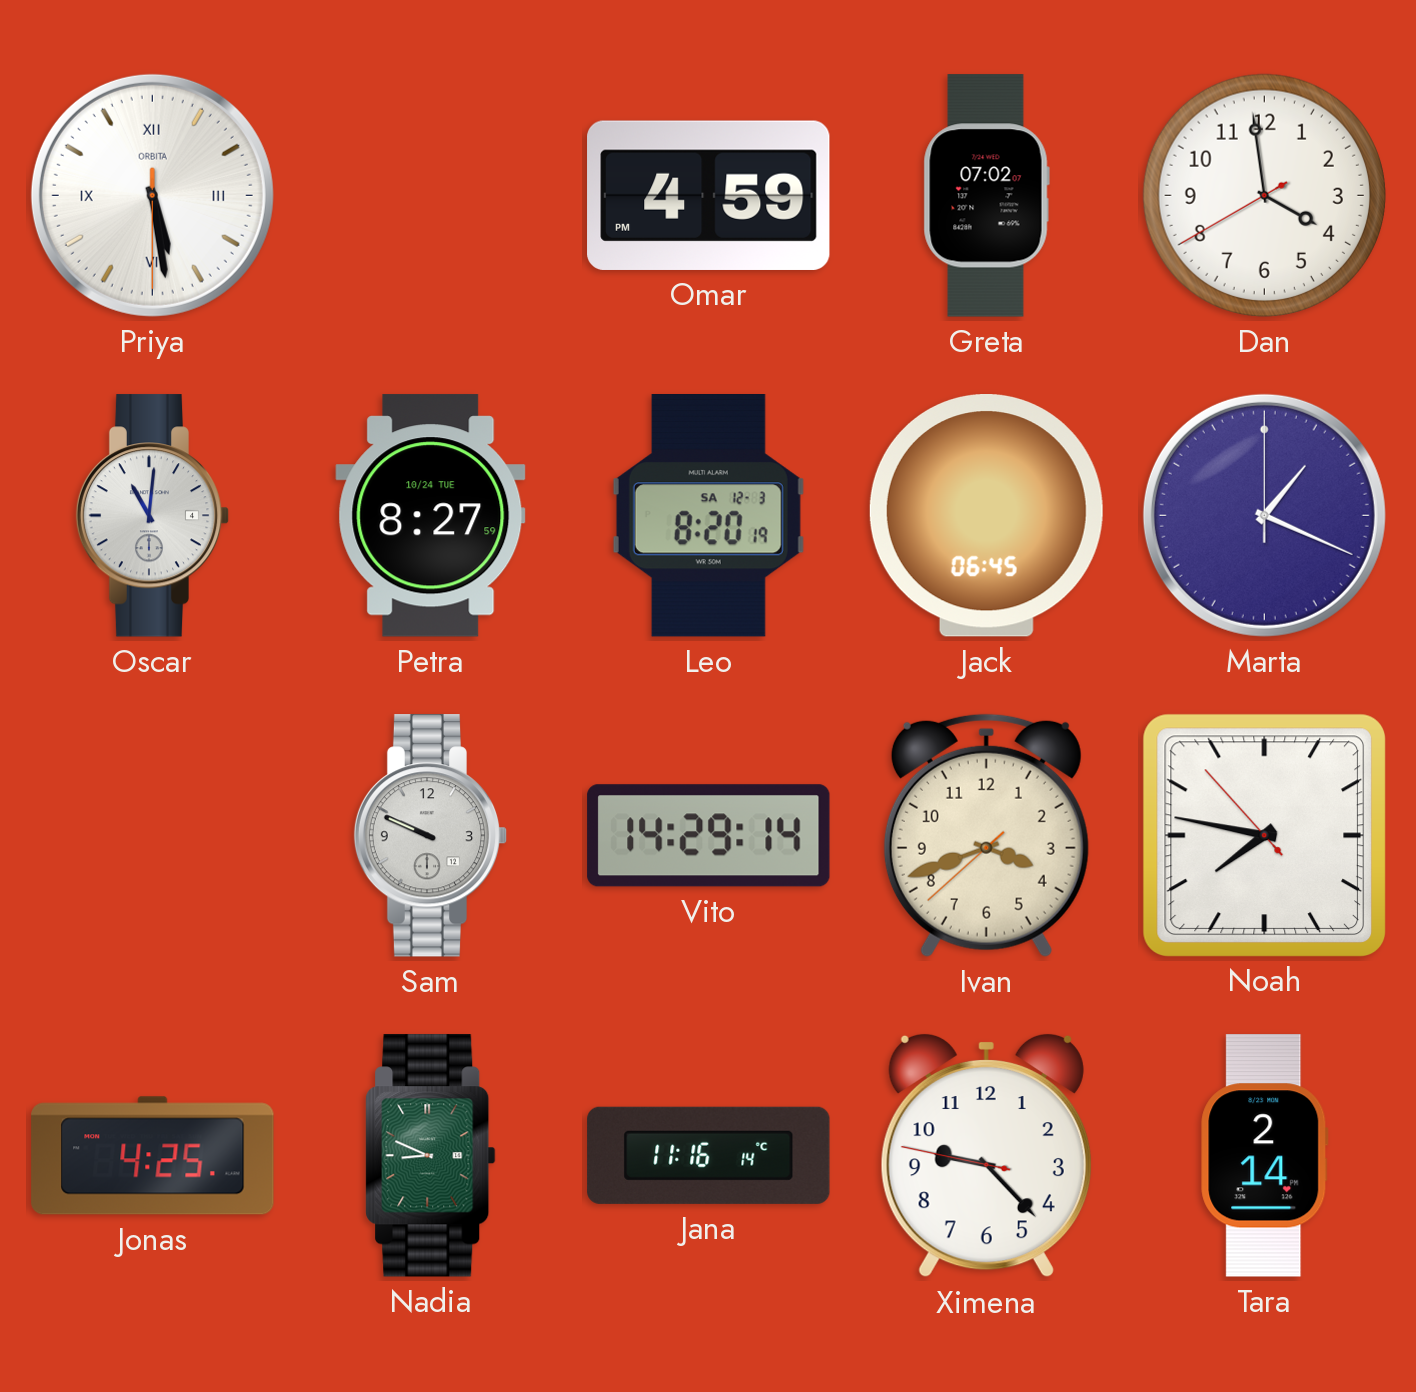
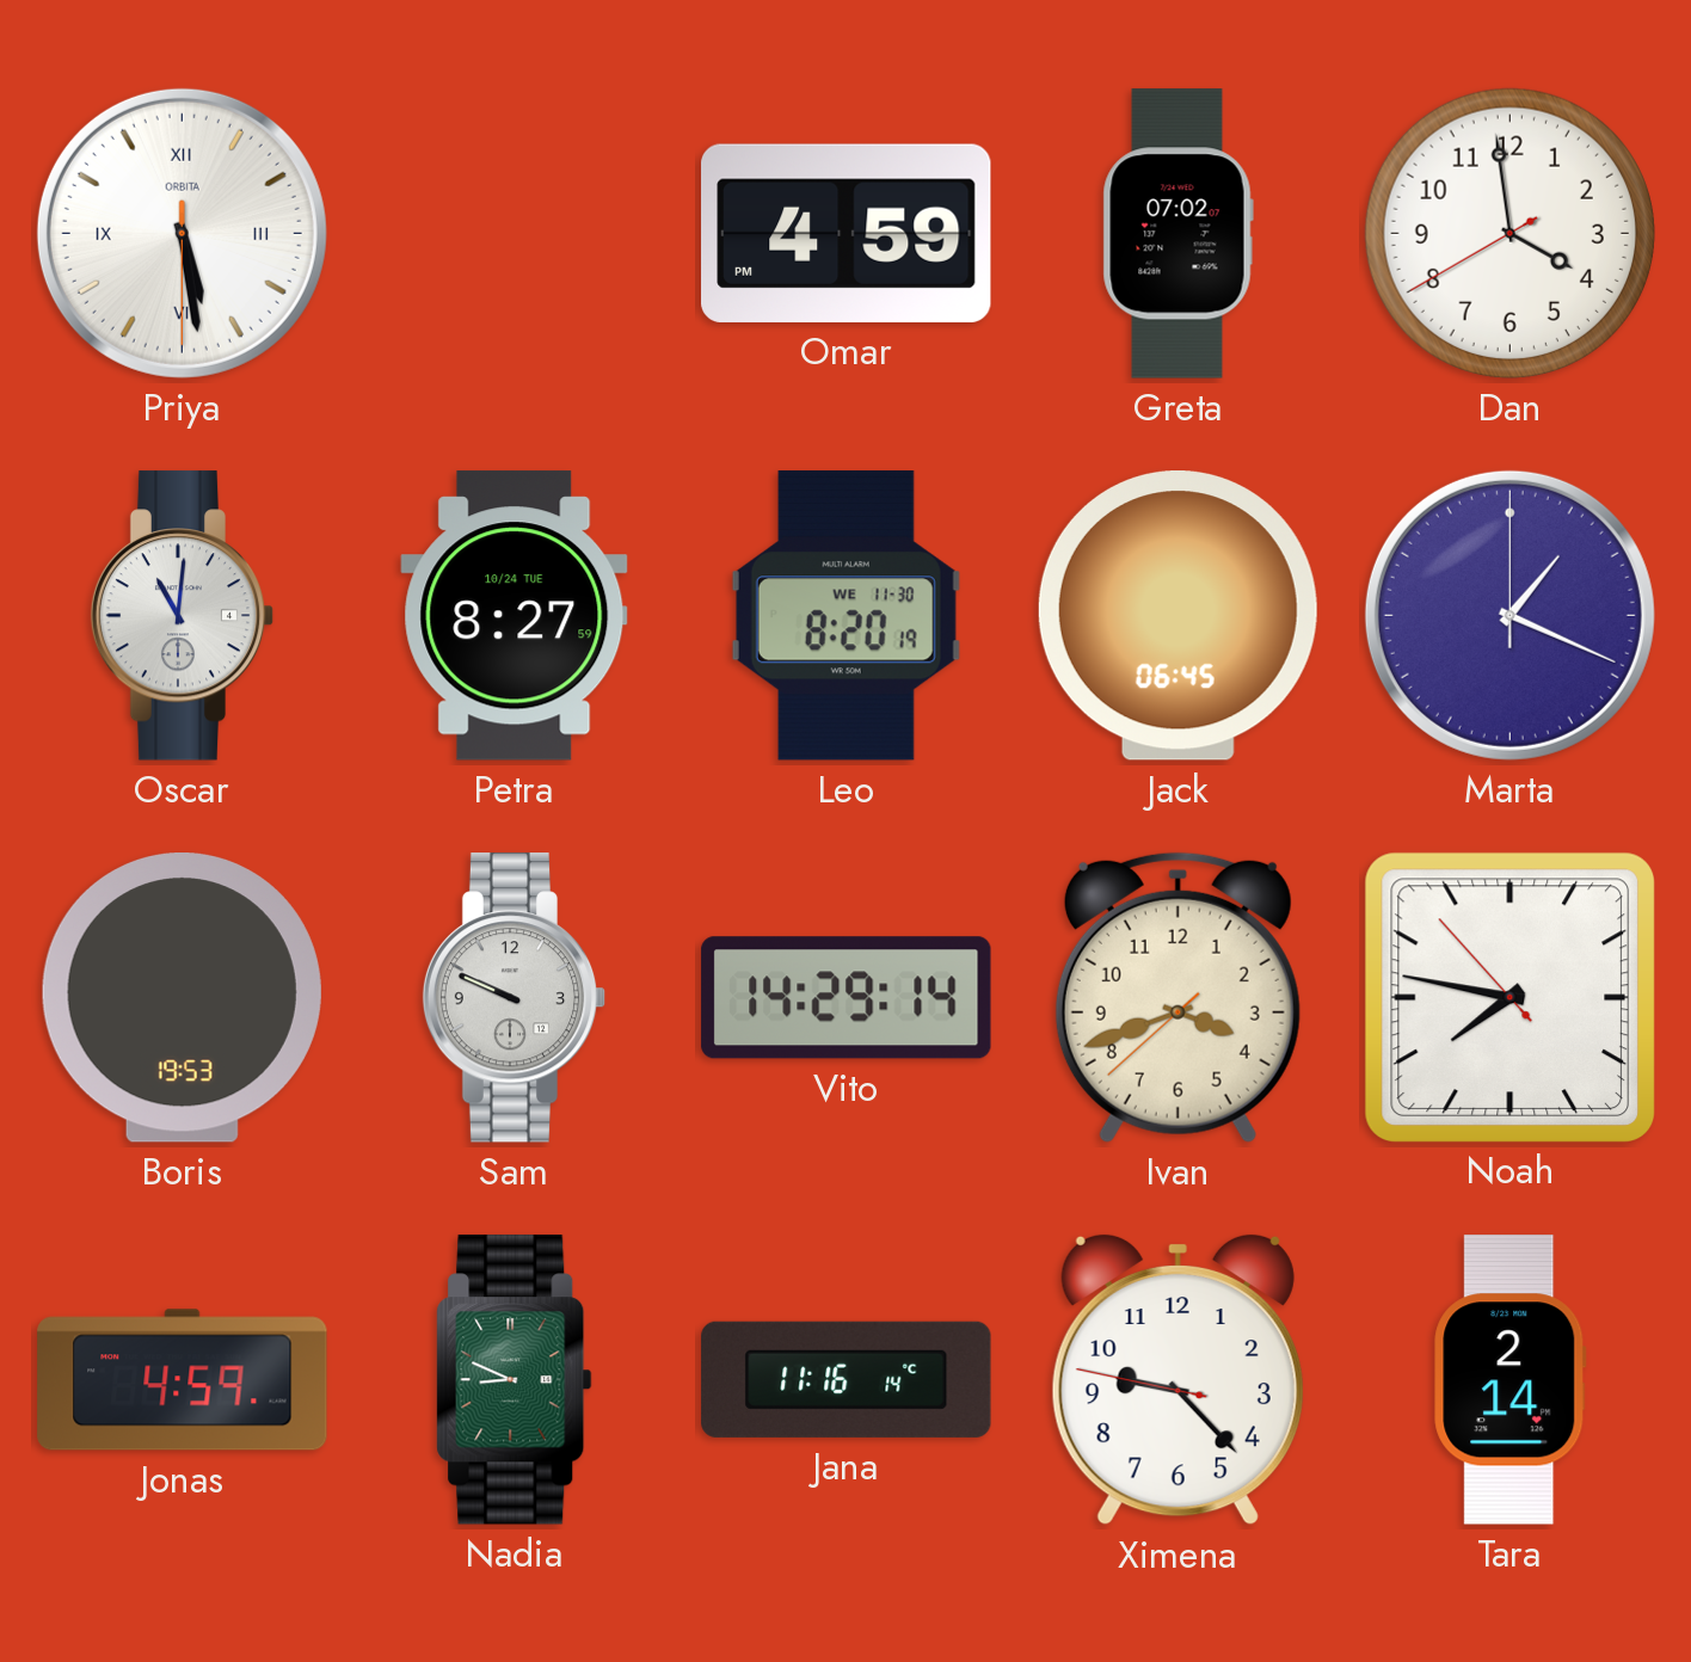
Leo date: SA 12-3 -> WE 11-30 (845, 616)
Boris: none -> 19:53 (182, 998)
Jonas: 4:25 -> 4:59 (183, 1380)
